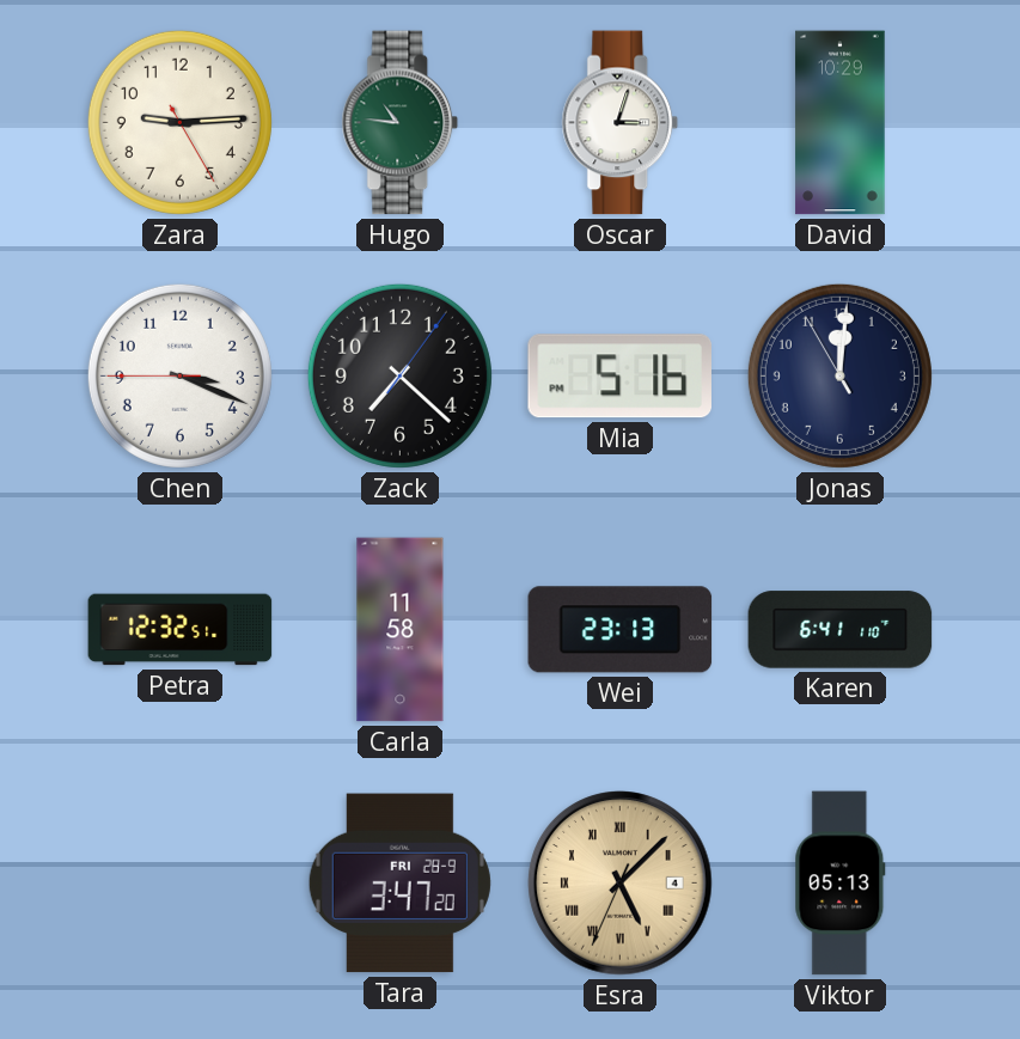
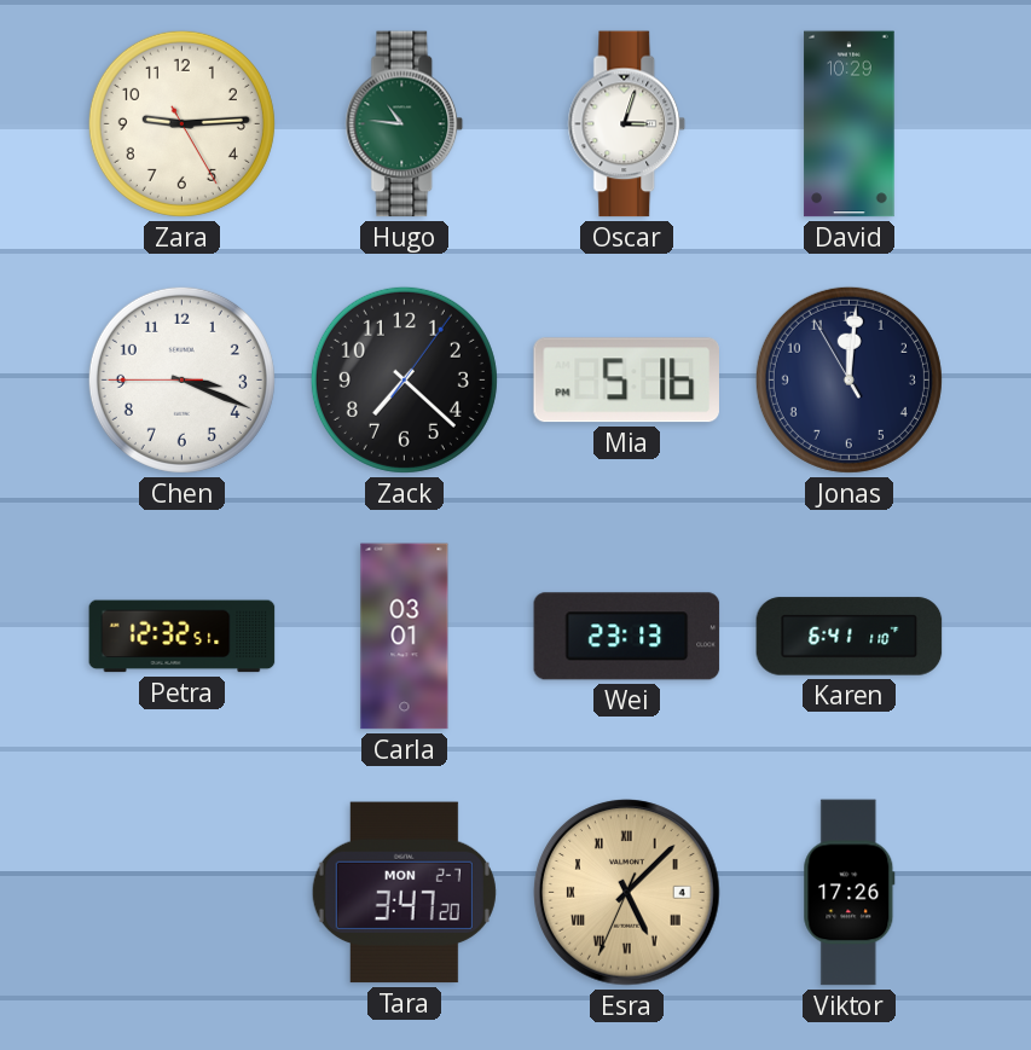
Carla: 11:58 -> 03:01 (405, 637)
Tara date: FRI 28-9 -> MON 2-7 (404, 893)
Viktor: 05:13 -> 17:26 (850, 893)
